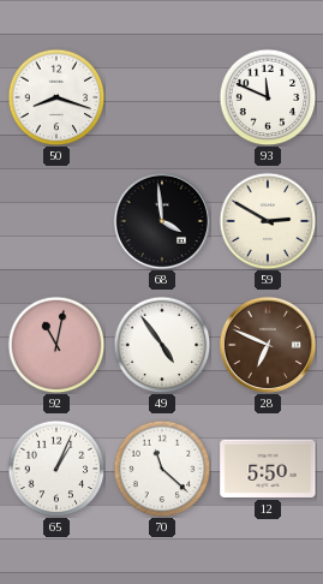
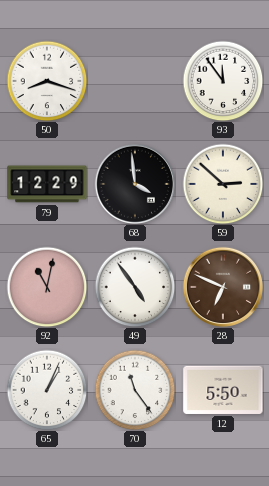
93: 11:49 -> 11:54 (223, 81)
79: none -> 12:29 (47, 184)
59: 2:50 -> 2:52 (223, 184)
70: 11:22 -> 11:24 (135, 390)
